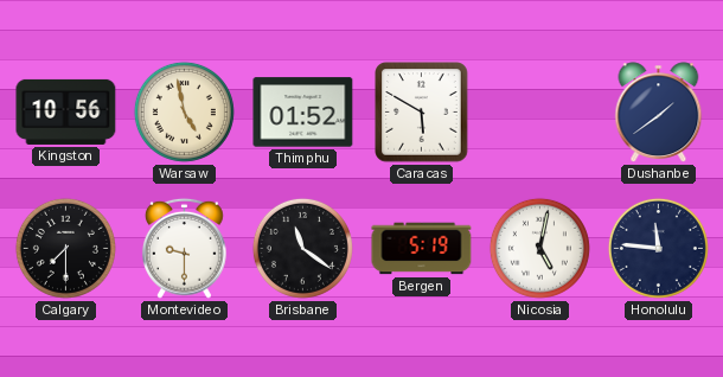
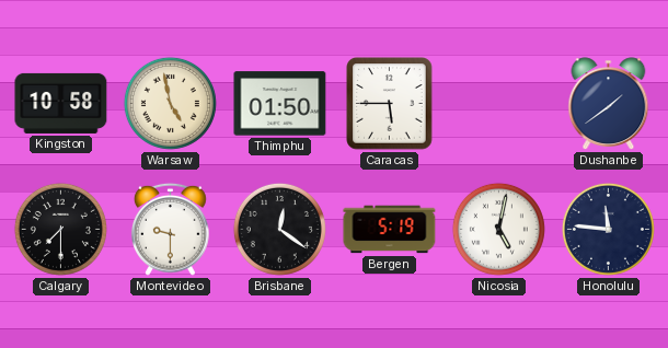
Kingston: 10:56 -> 10:58 (61, 103)
Thimphu: 01:52 -> 01:50 (280, 104)
Caracas: 5:50 -> 5:45 (390, 104)
Brisbane: 11:21 -> 12:21 (279, 229)
